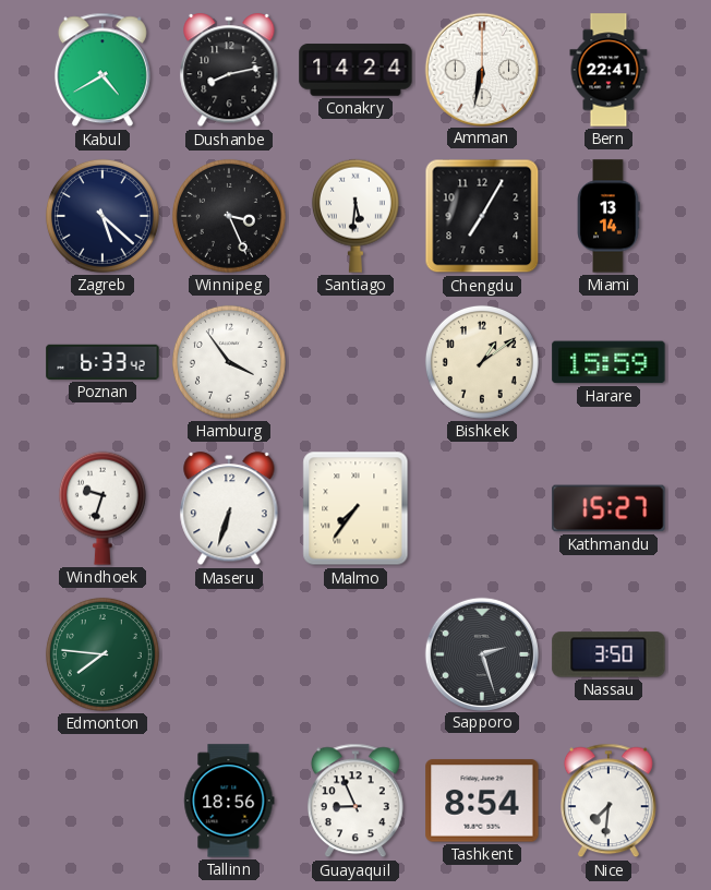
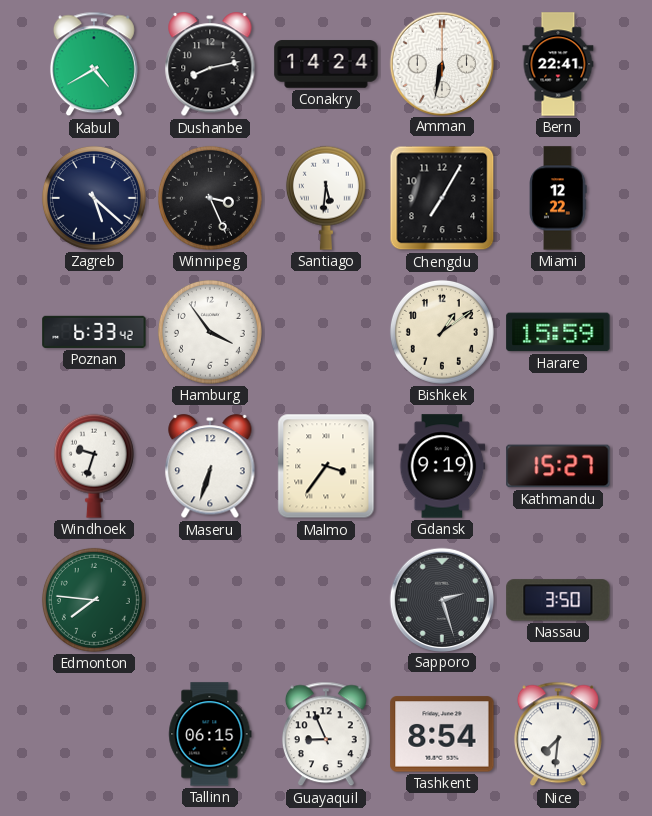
Miami: 13:14 -> 12:22 (558, 198)
Malmo: 7:36 -> 3:36 (326, 466)
Gdansk: none -> 9:19 (442, 466)
Tallinn: 18:56 -> 06:15 (210, 734)
